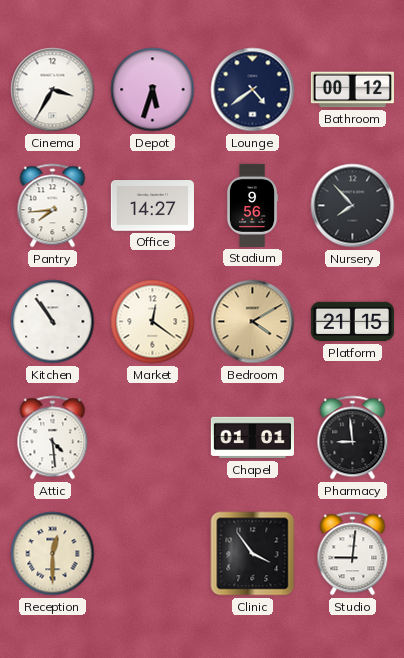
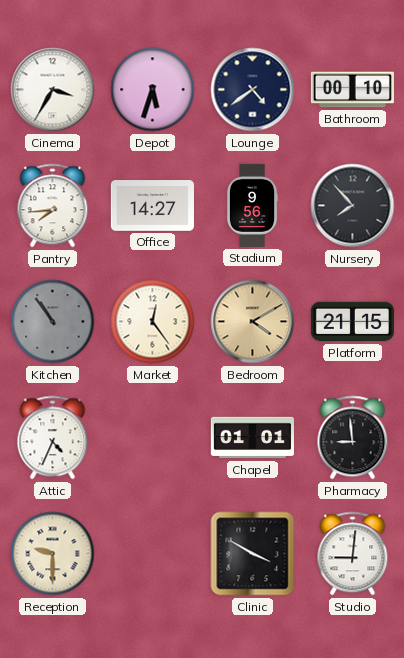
Bathroom: 00:12 -> 00:10 (352, 90)
Kitchen dial: white -> grey (53, 322)
Market: 12:21 -> 12:24 (153, 322)
Attic: 4:29 -> 4:34 (53, 438)
Reception: 12:30 -> 9:30 (53, 554)
Clinic: 3:54 -> 3:50 (253, 554)
